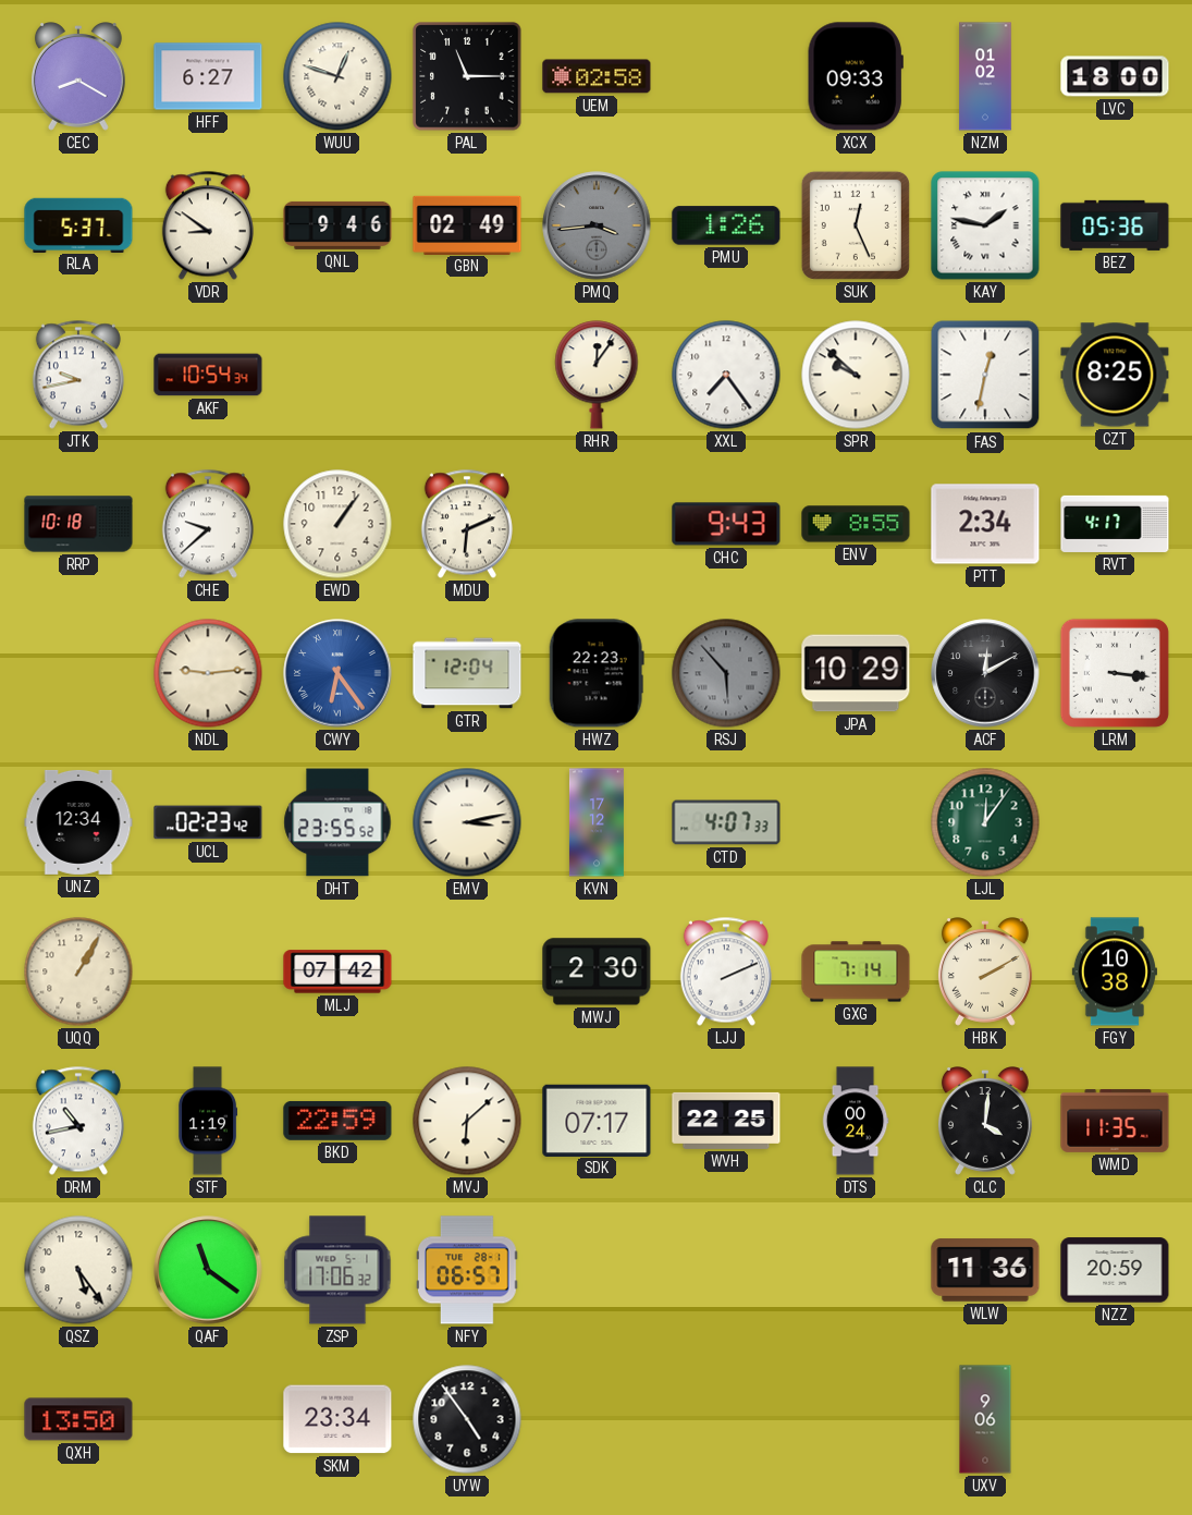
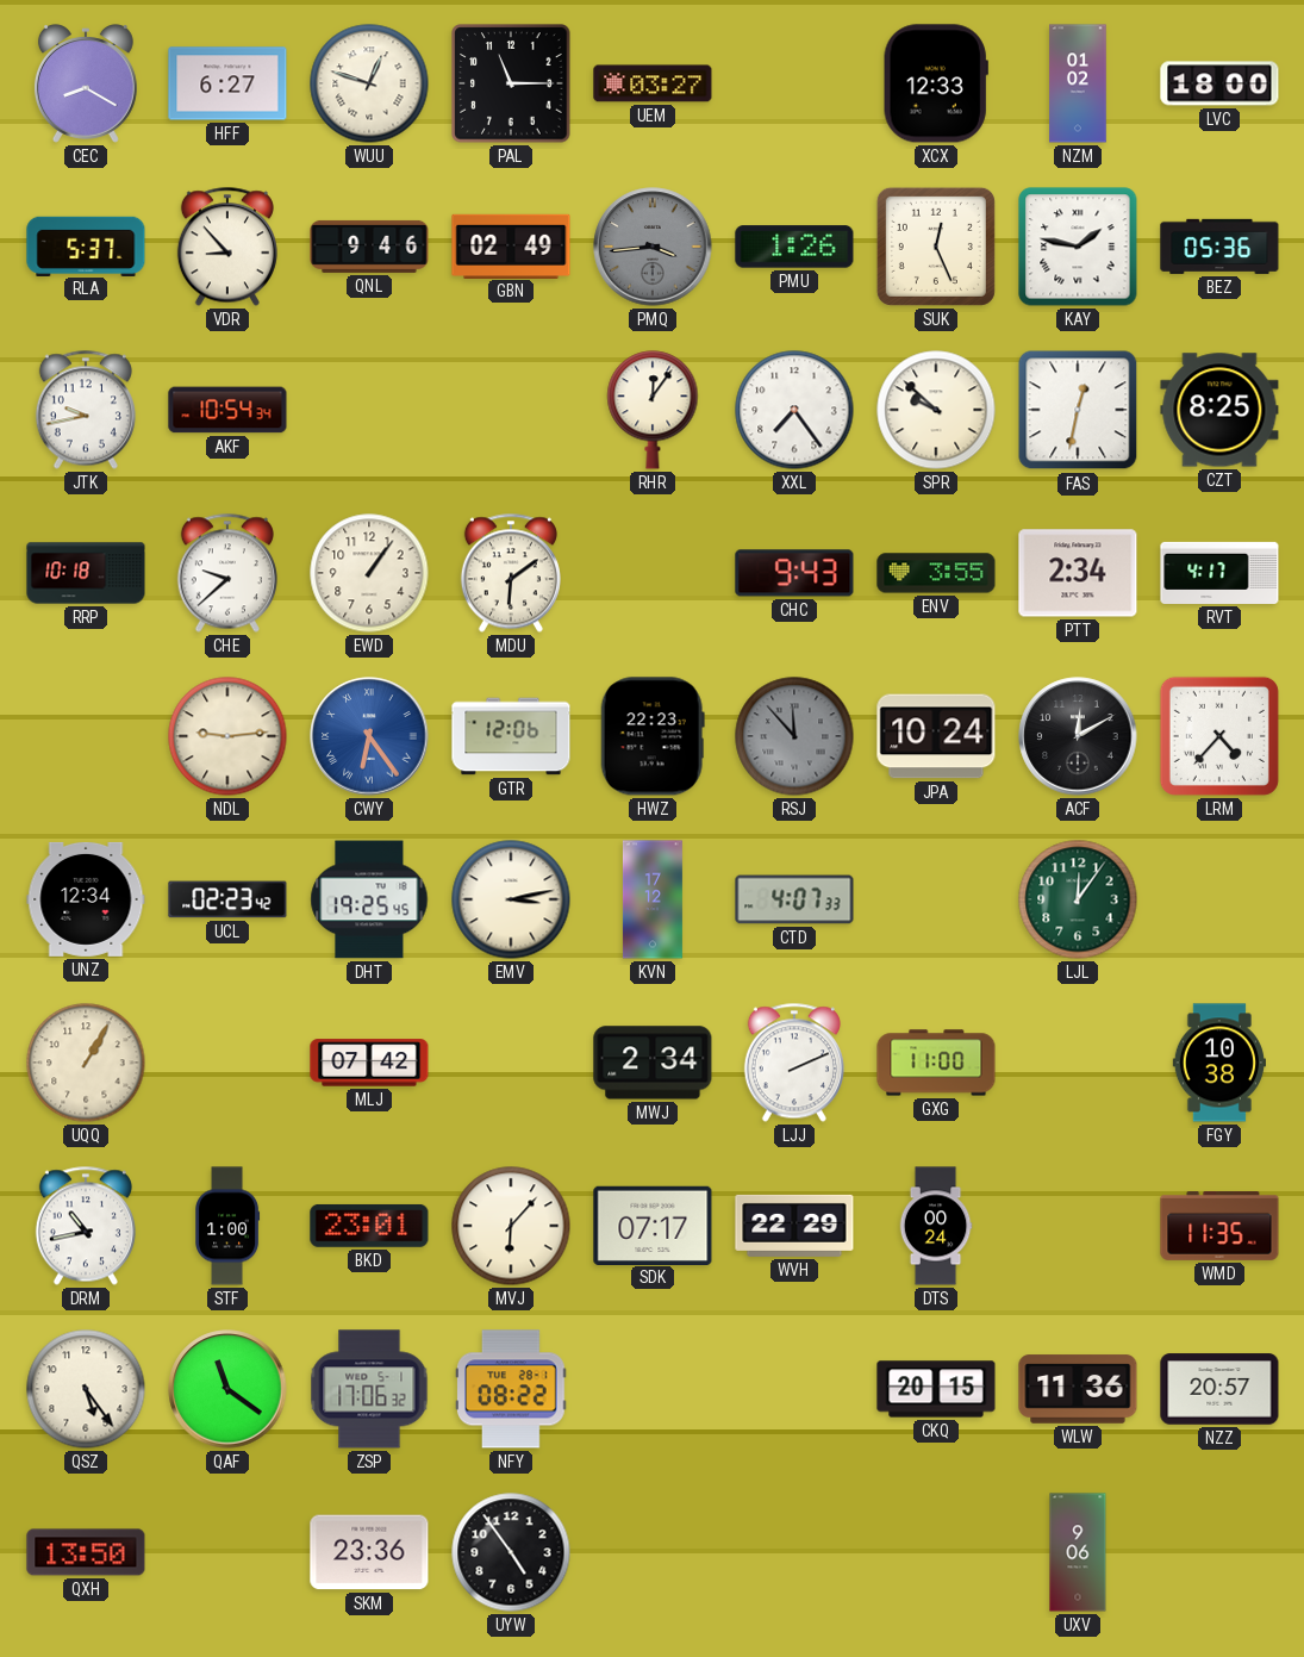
UEM: 02:58 -> 03:27 (653, 83)
XCX: 09:33 -> 12:33 (936, 83)
VDR: 8:51 -> 8:53 (227, 247)
MDU: 6:11 -> 6:09 (511, 573)
ENV: 8:55 -> 3:55 (936, 573)
GTR: 12:04 -> 12:06 (511, 736)
RSJ: 5:53 -> 11:53 (794, 736)
JPA: 10:29 -> 10:24 (936, 736)
LRM: 3:16 -> 4:37 (1219, 736)
DHT: 23:55 -> 19:25 (369, 899)
MWJ: 2:30 -> 2:34 (653, 1063)
GXG: 7:14 -> 11:00 (936, 1063)
HBK: 2:10 -> none (985, 972)
STF: 1:19 -> 1:00 (227, 1226)
BKD: 22:59 -> 23:01 (369, 1226)
MVJ: 6:08 -> 6:07 (511, 1226)
WVH: 22:25 -> 22:29 (794, 1226)
CLC: 4:01 -> none (985, 1121)
NFY: 06:57 -> 08:22 (512, 1389)
CKQ: none -> 20:15 (936, 1389)
NZZ: 20:59 -> 20:57 (1219, 1389)
SKM: 23:34 -> 23:36 (369, 1552)
